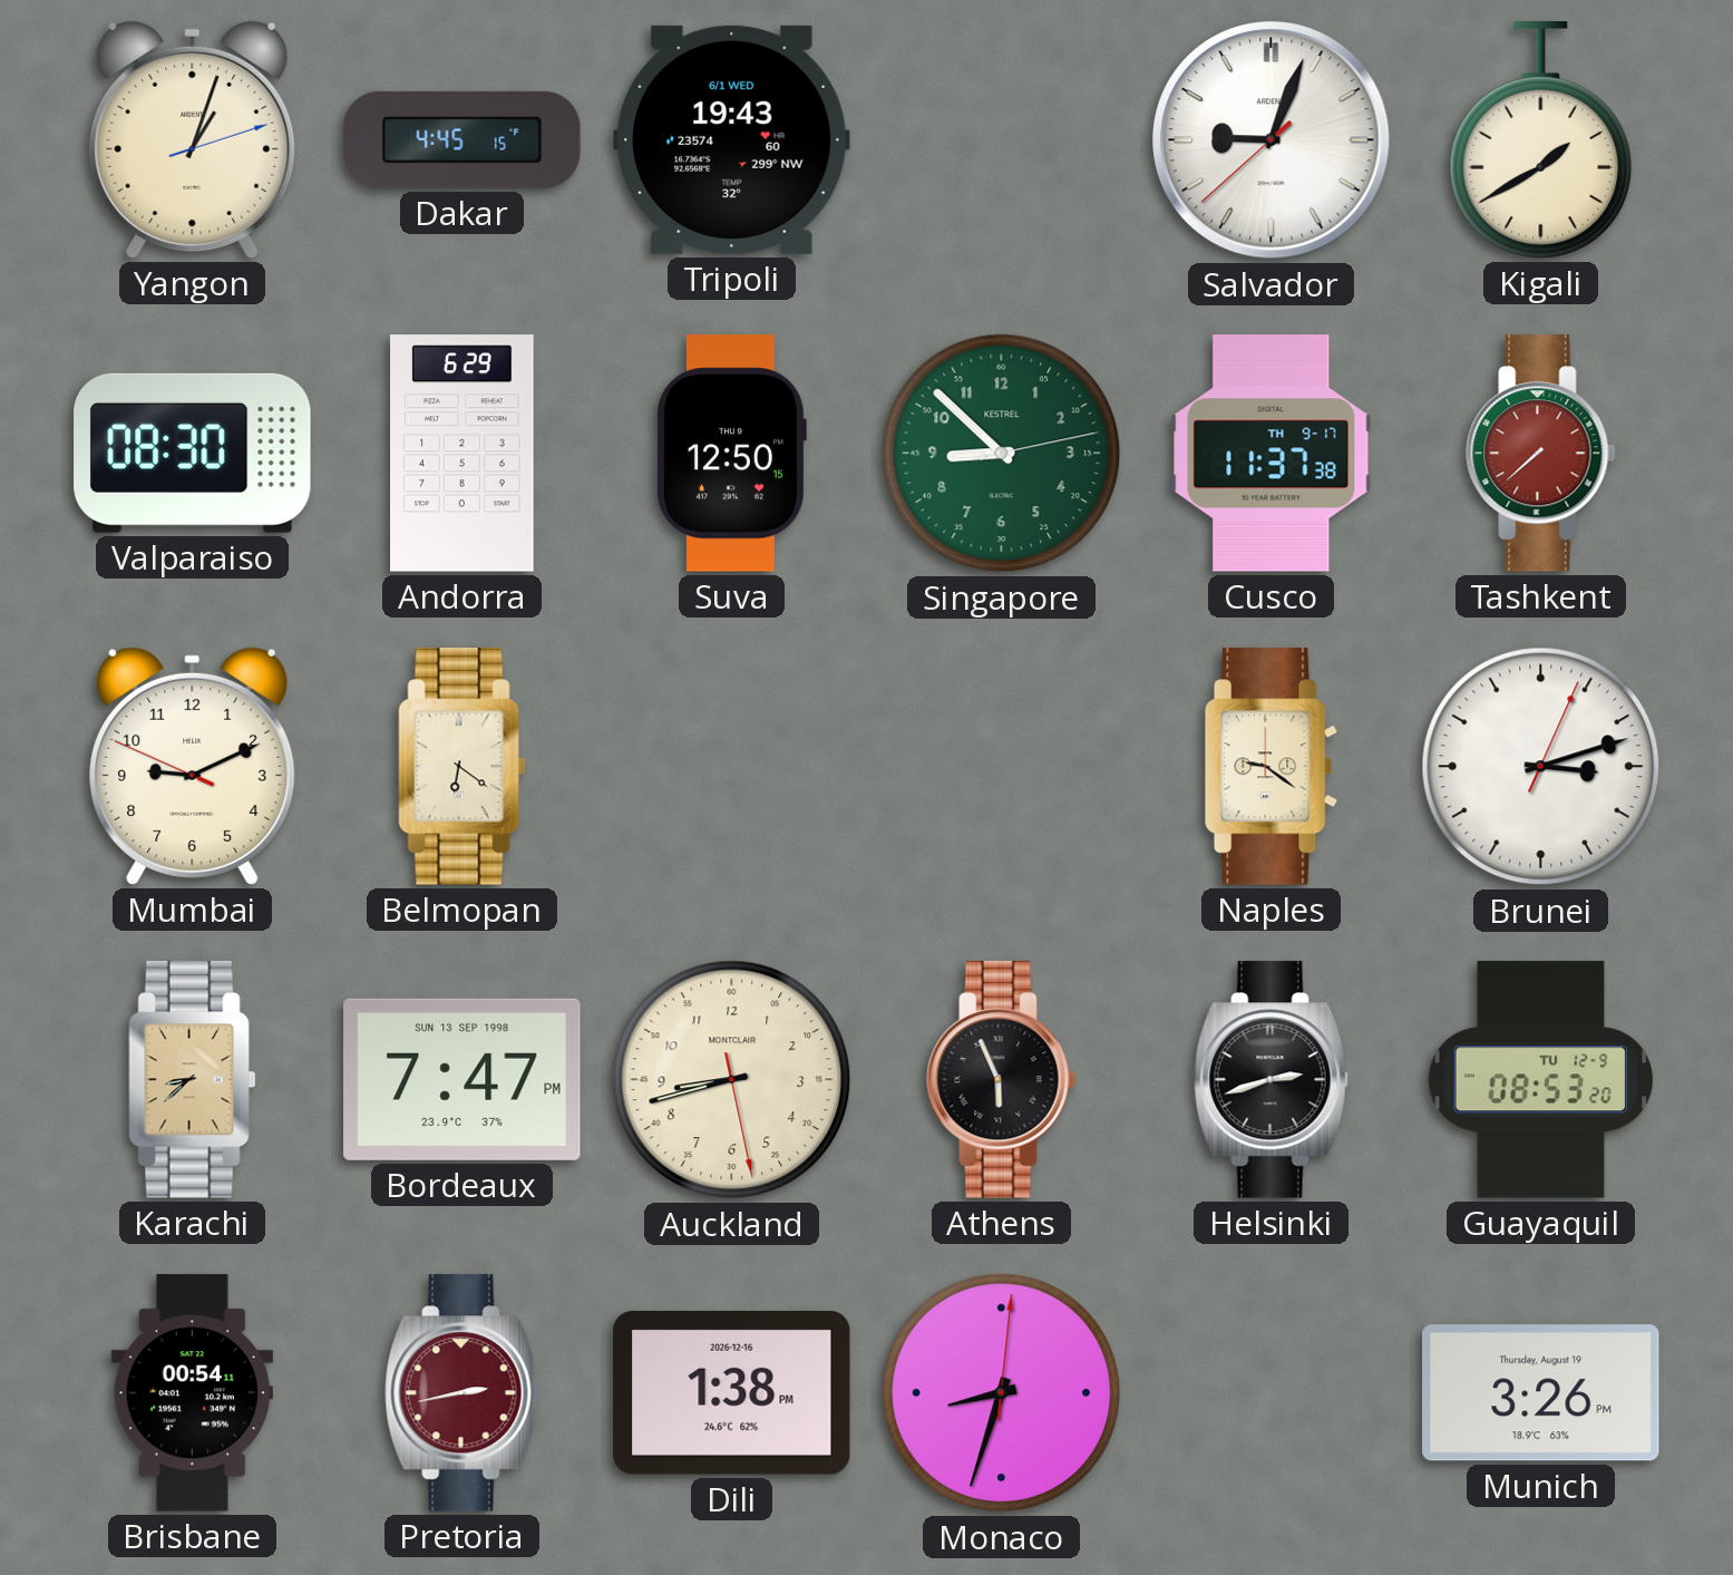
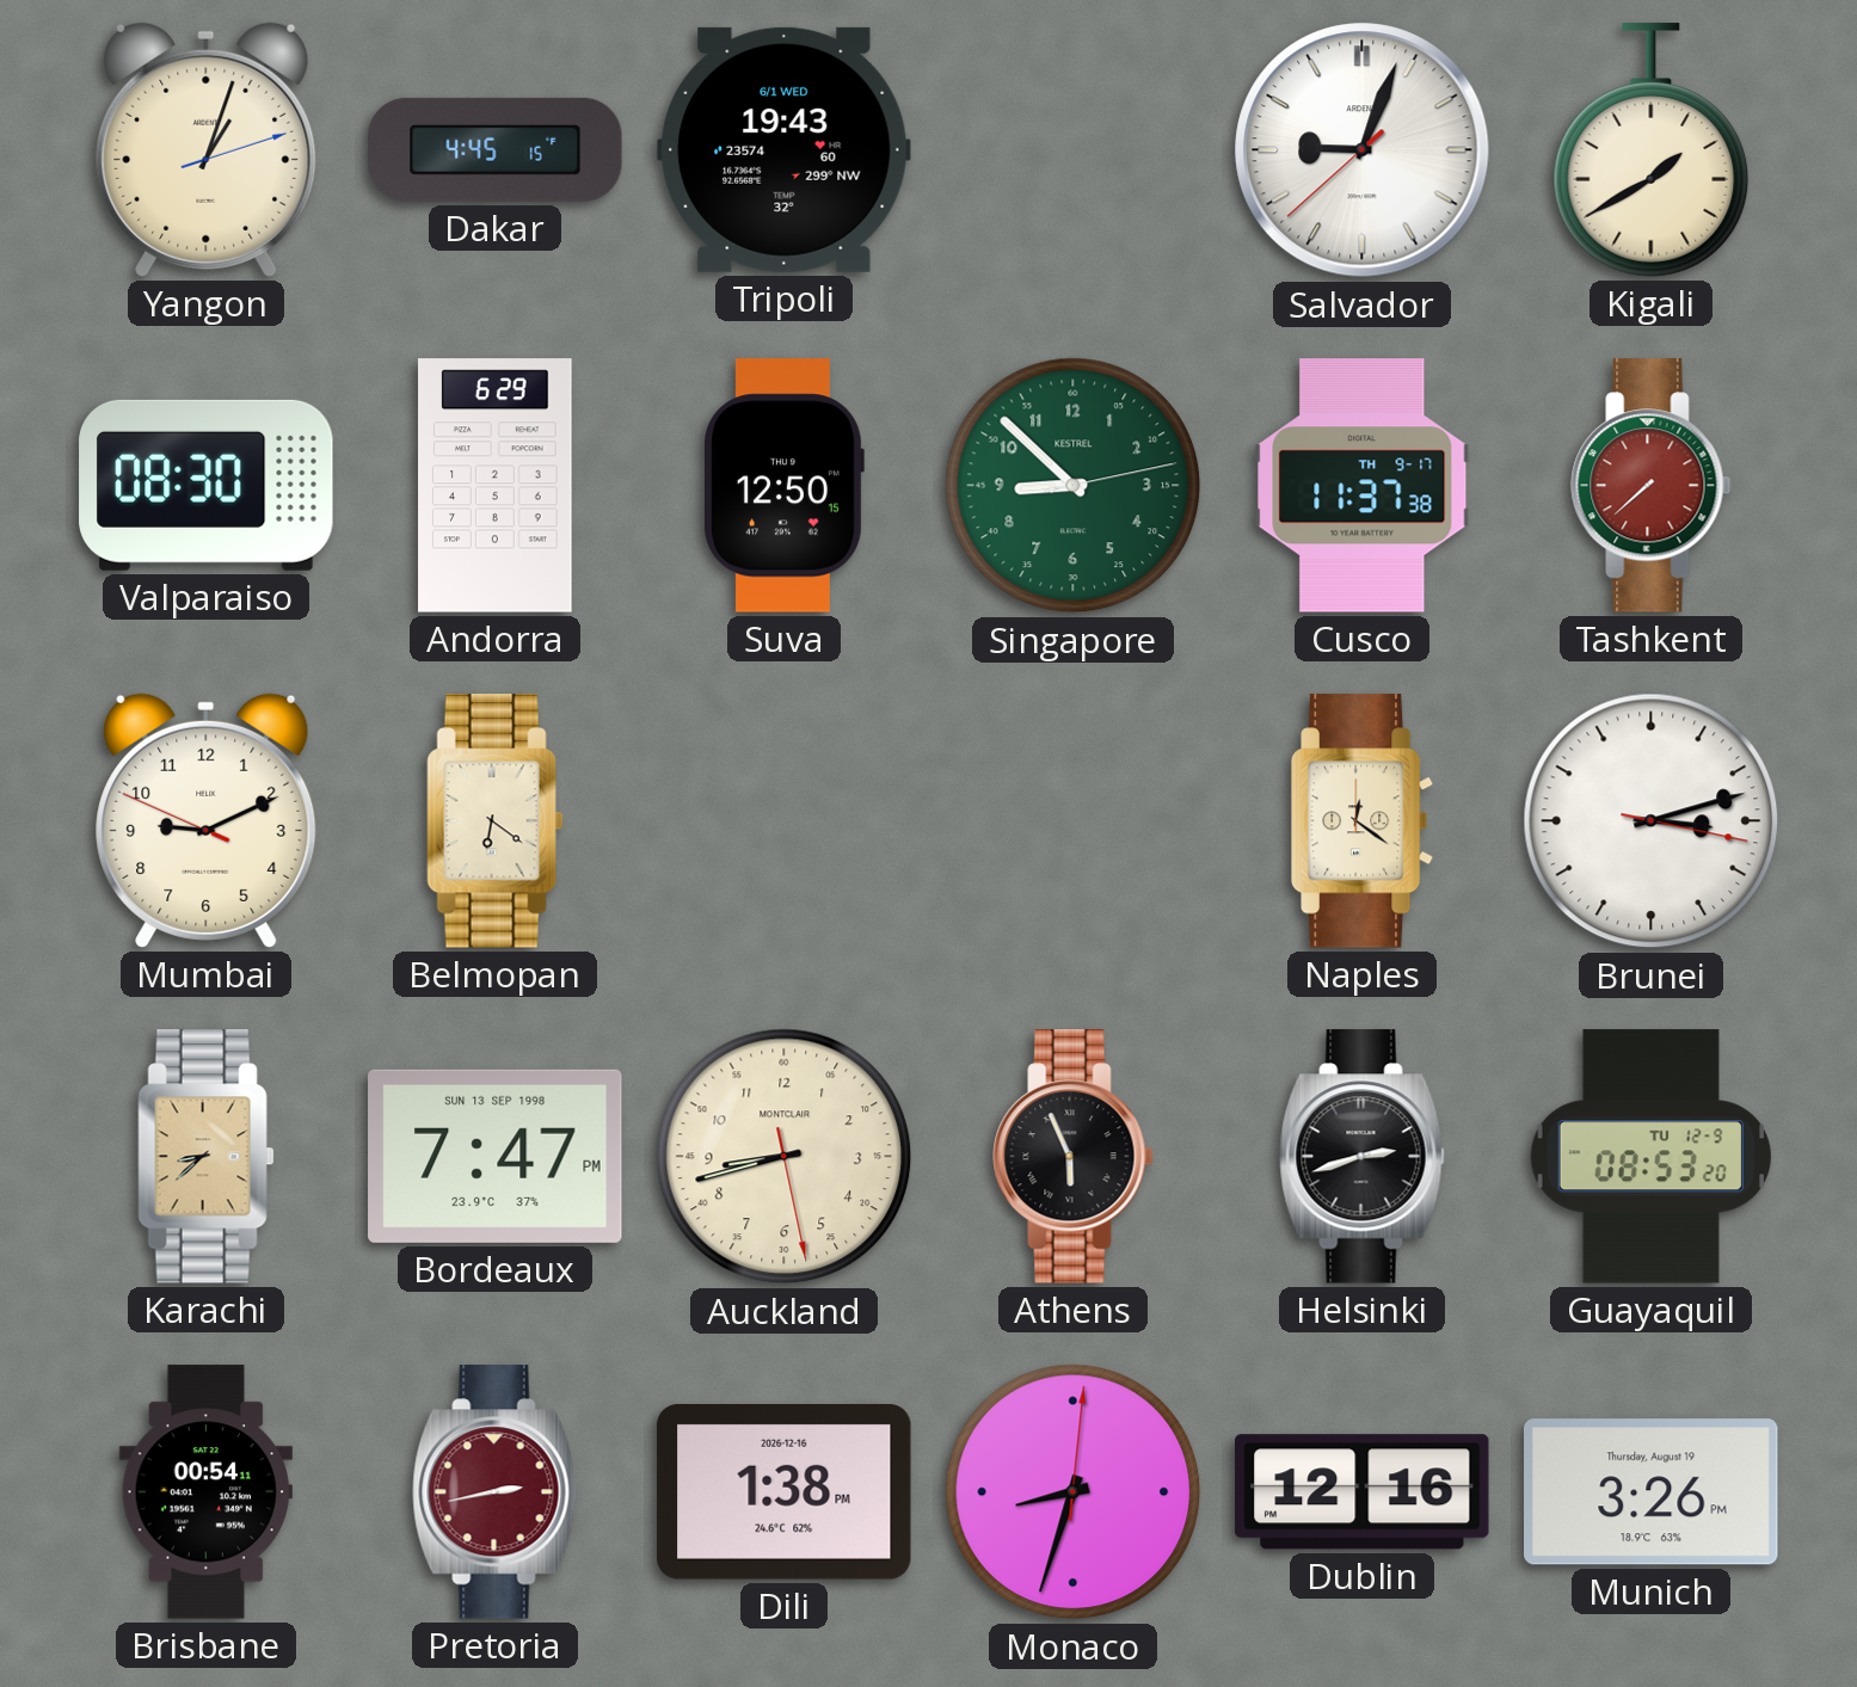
Naples: 9:21 -> 12:21 (1364, 821)
Brunei: 3:12:04 -> 3:12:17 (1652, 821)
Dublin: none -> 12:16 (1363, 1492)
